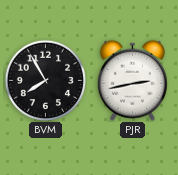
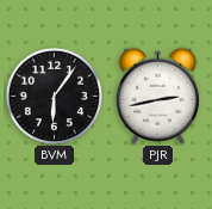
BVM: 7:55 -> 6:06 (54, 96)
